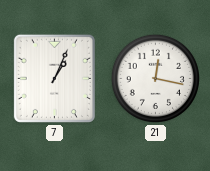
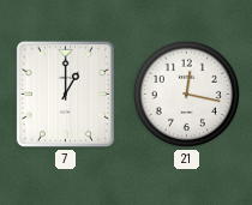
7: 1:04 -> 1:00 (65, 94)
